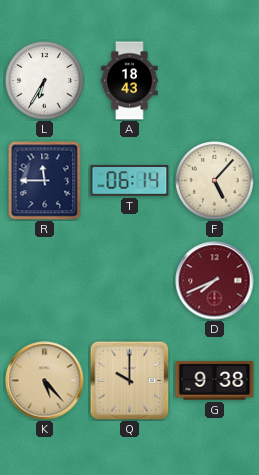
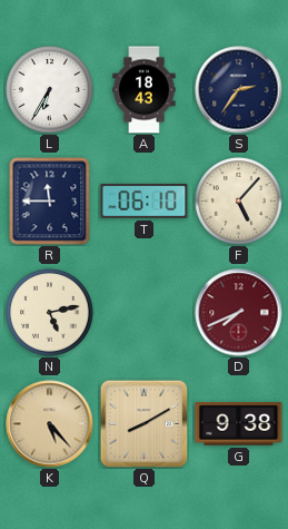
S: none -> 2:36 (239, 90)
T: 06:14 -> 06:10 (145, 202)
N: none -> 5:13 (50, 313)
Q: 10:00 -> 8:10 (143, 423)
